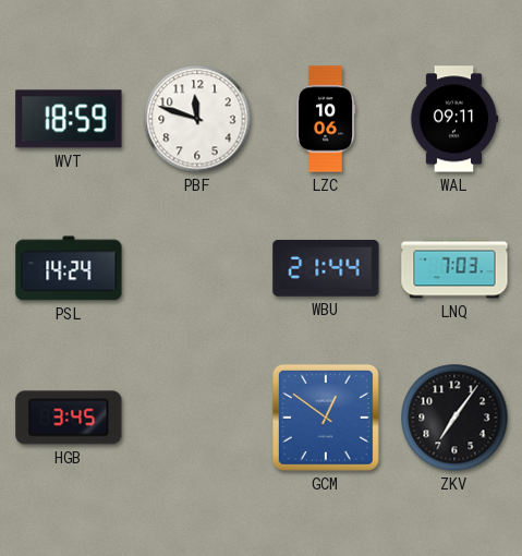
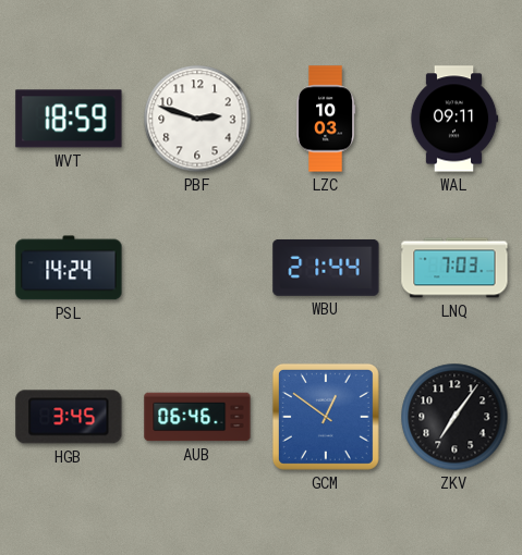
PBF: 11:48 -> 2:48 (197, 119)
LZC: 10:06 -> 10:03 (326, 119)
AUB: none -> 06:46 (197, 417)
